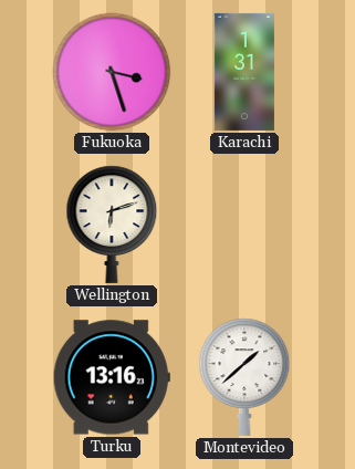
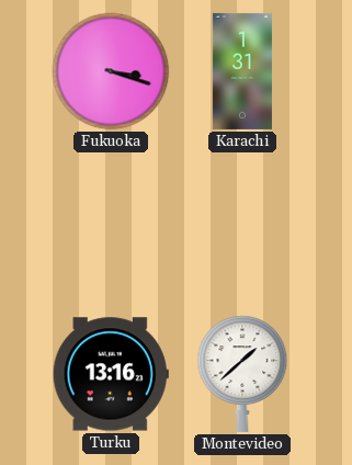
Fukuoka: 3:27 -> 3:18 (111, 71)
Wellington: 6:12 -> none (112, 225)
